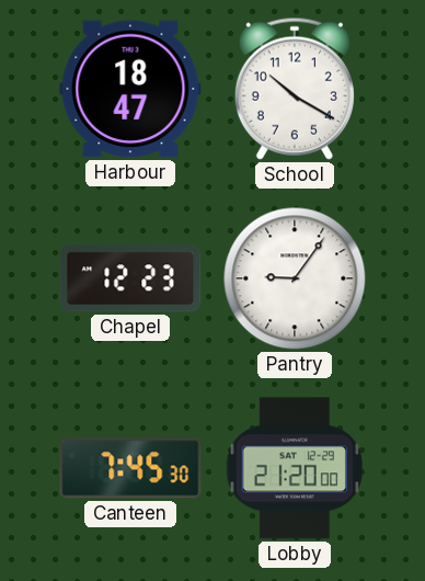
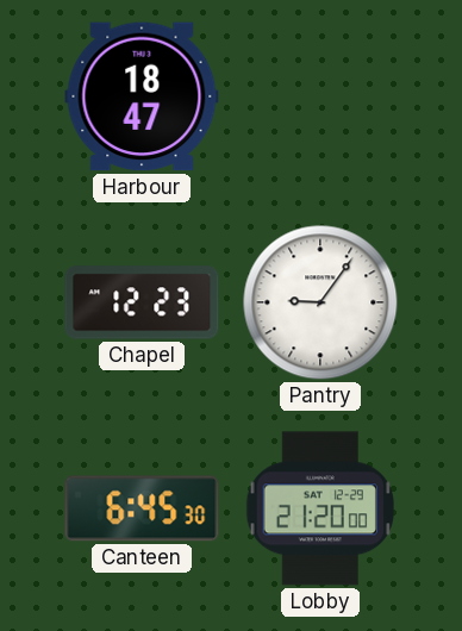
School: 10:20 -> none (295, 89)
Canteen: 7:45 -> 6:45 (142, 508)
